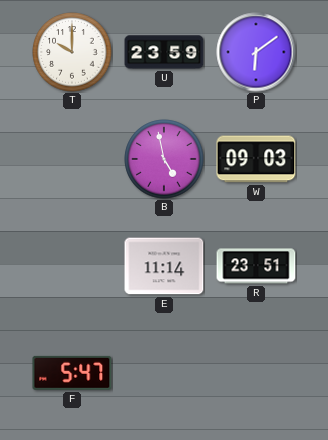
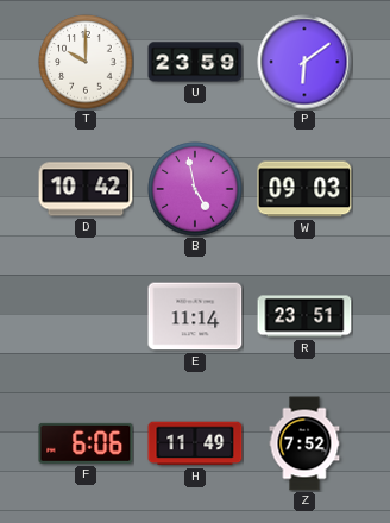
D: none -> 10:42 (86, 189)
F: 5:47 -> 6:06 (86, 443)
H: none -> 11:49 (195, 443)
Z: none -> 7:52 (304, 443)
